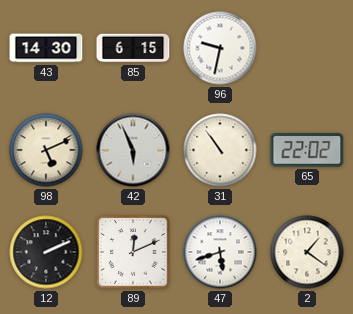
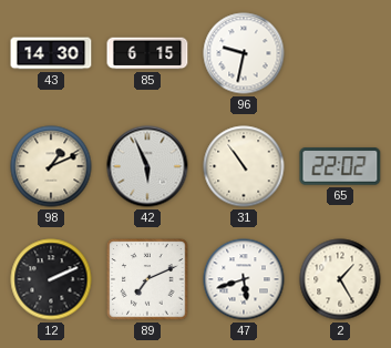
98: 5:11 -> 1:11 (51, 166)
89: 12:11 -> 7:11 (147, 279)
2: 1:21 -> 1:25 (340, 279)
